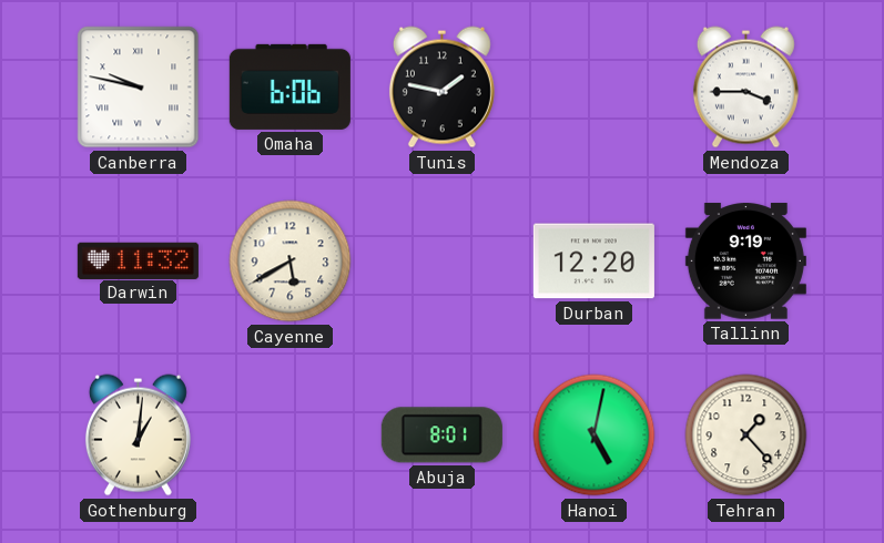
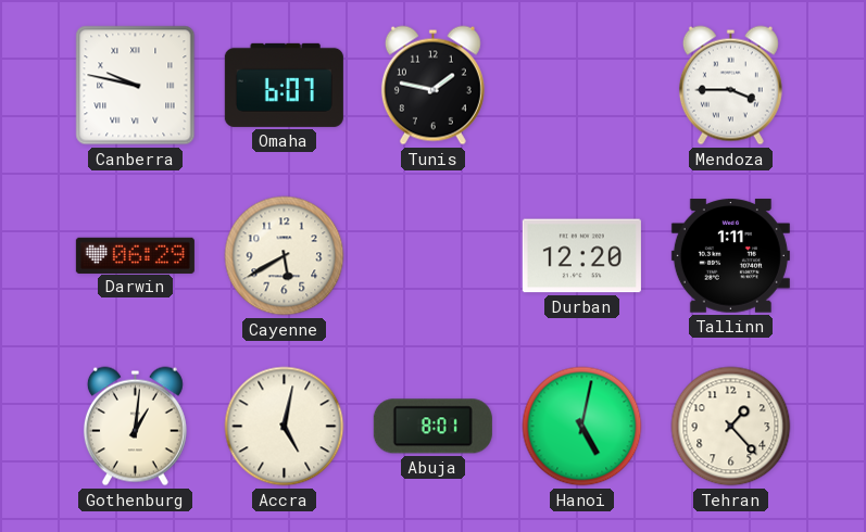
Omaha: 6:06 -> 6:07 (284, 85)
Darwin: 11:32 -> 06:29 (135, 255)
Tallinn: 9:19 -> 1:11 (730, 256)
Accra: none -> 5:02 (285, 427)
